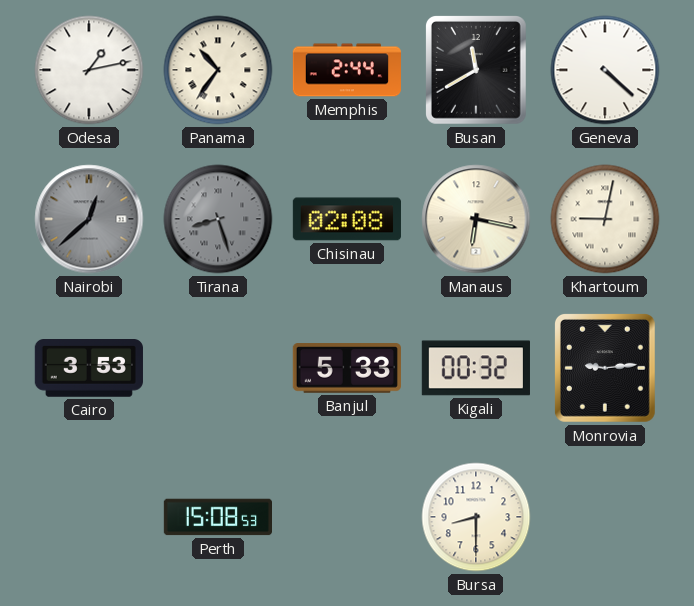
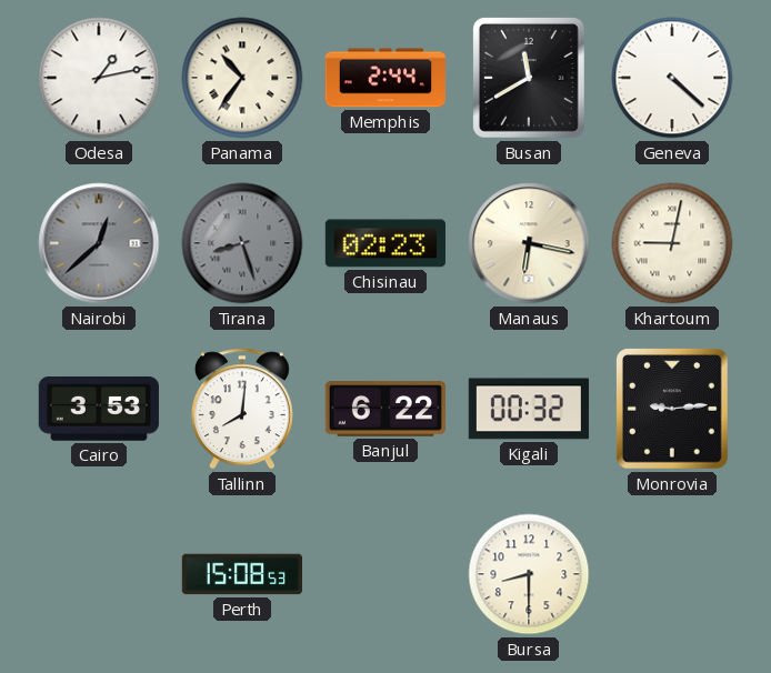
Chisinau: 02:08 -> 02:23 (385, 243)
Tallinn: none -> 8:01 (242, 409)
Banjul: 5:33 -> 6:22 (385, 409)
